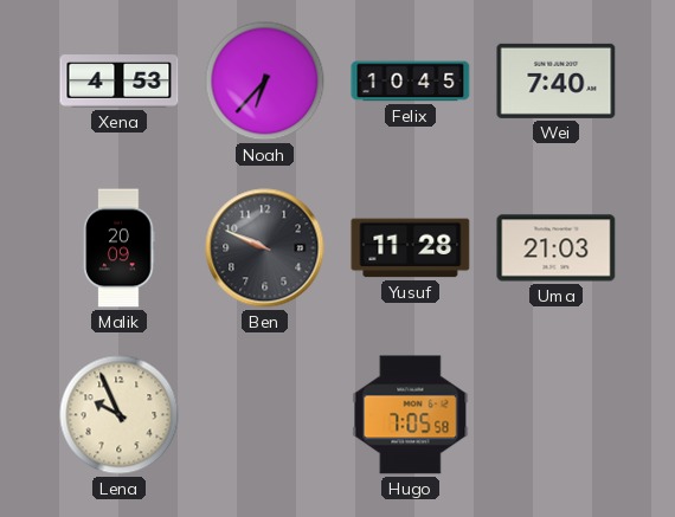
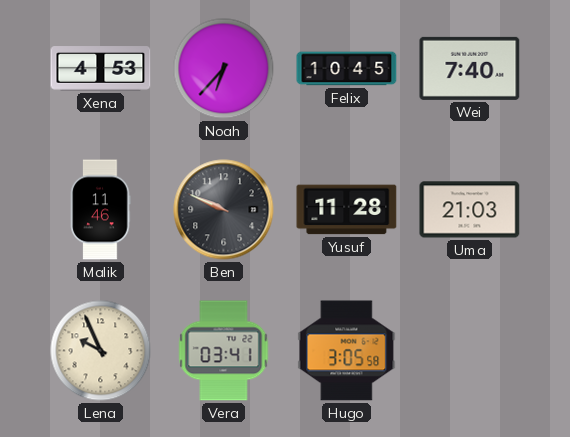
Malik: 20:09 -> 11:46 (101, 210)
Vera: none -> 03:41 (224, 351)
Hugo: 7:05 -> 3:05 (347, 351)
